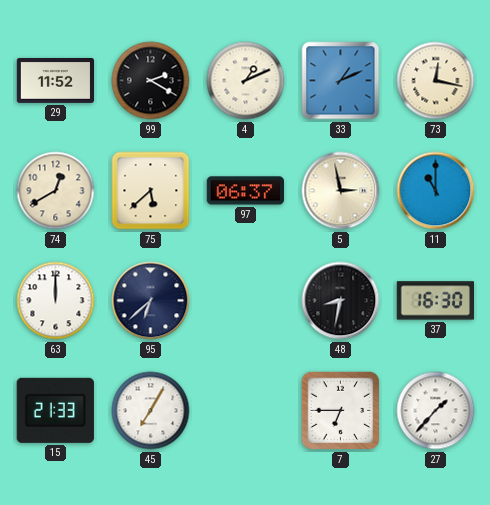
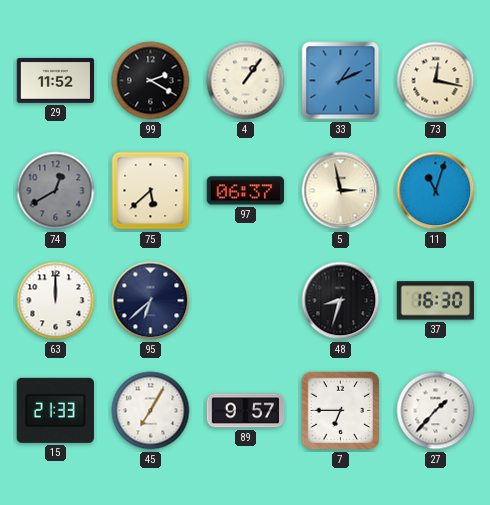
4: 1:11 -> 1:06 (246, 81)
74 dial: cream -> grey (56, 191)
11: 11:00 -> 11:03 (436, 191)
48: 8:32 -> 8:33 (341, 301)
89: none -> 9:57 (246, 411)
